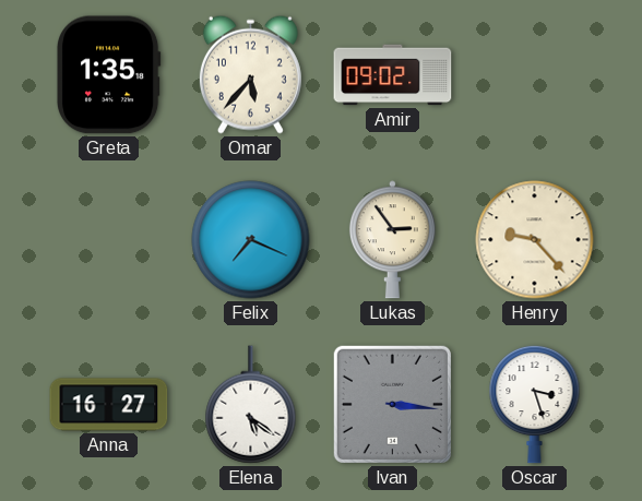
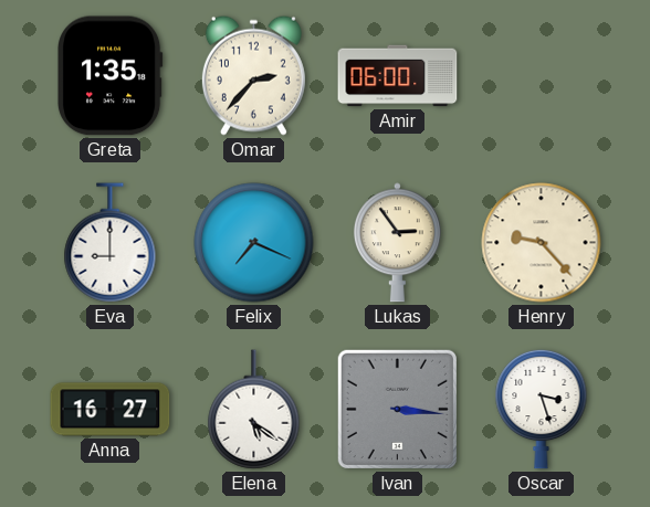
Omar: 5:37 -> 2:37 (253, 75)
Amir: 09:02 -> 06:00 (398, 76)
Eva: none -> 9:00 (111, 243)
